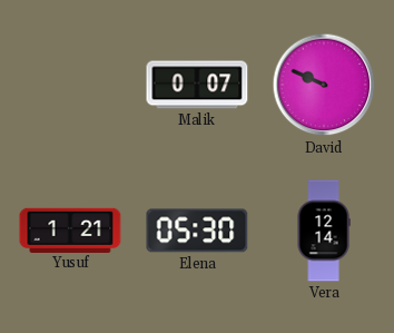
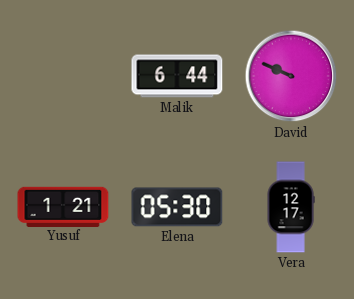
Malik: 0:07 -> 6:44 (177, 76)
Vera: 12:14 -> 12:17 (291, 207)
